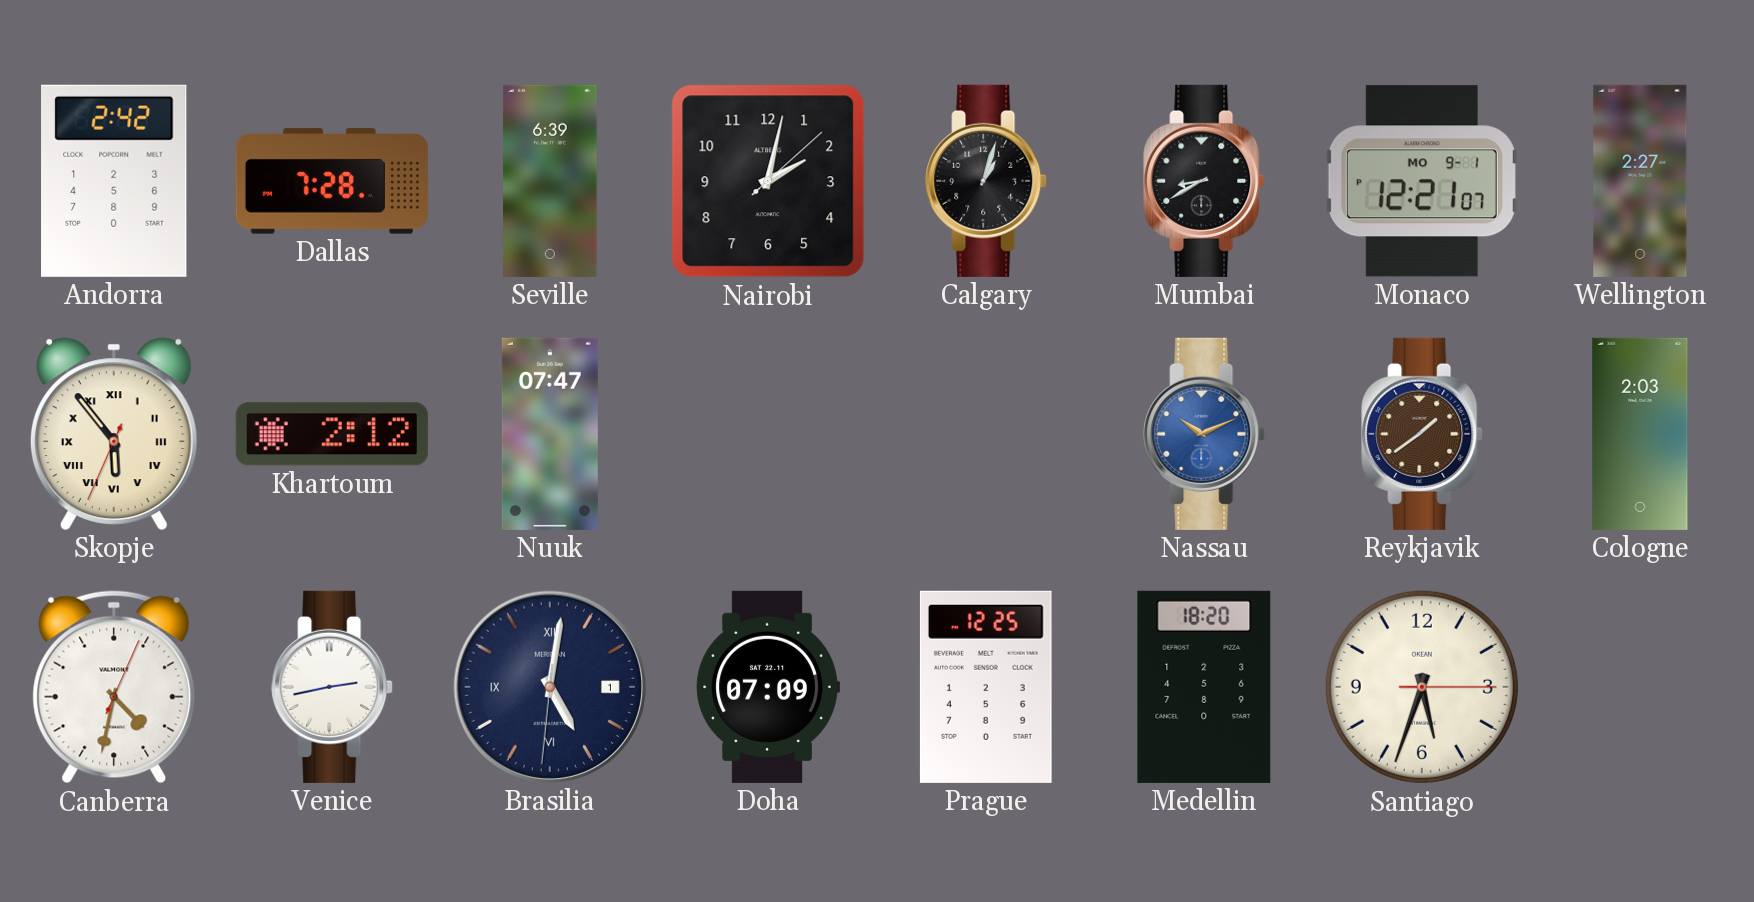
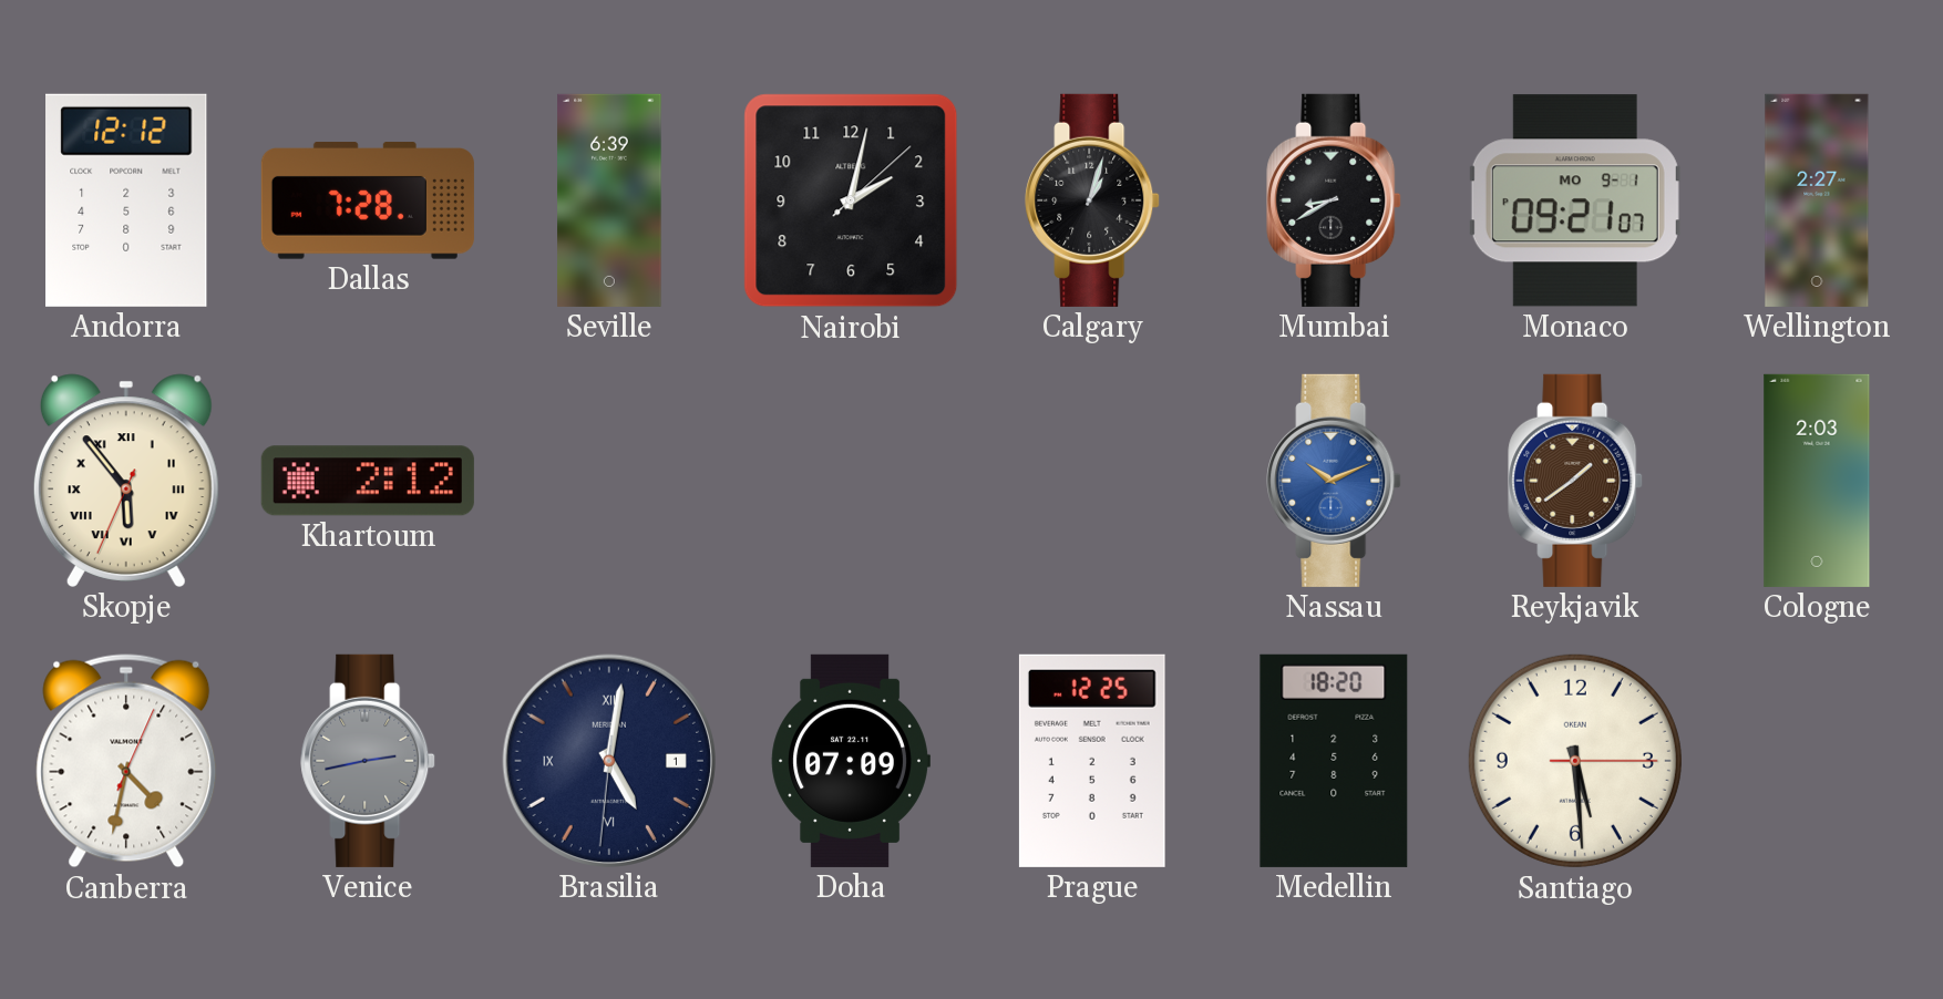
Andorra: 2:42 -> 12:12 (126, 200)
Monaco: 12:21 -> 09:21 (1575, 200)
Nuuk: 07:47 -> none (550, 434)
Venice dial: white -> grey (368, 761)
Santiago: 5:33 -> 5:29 (1575, 761)
